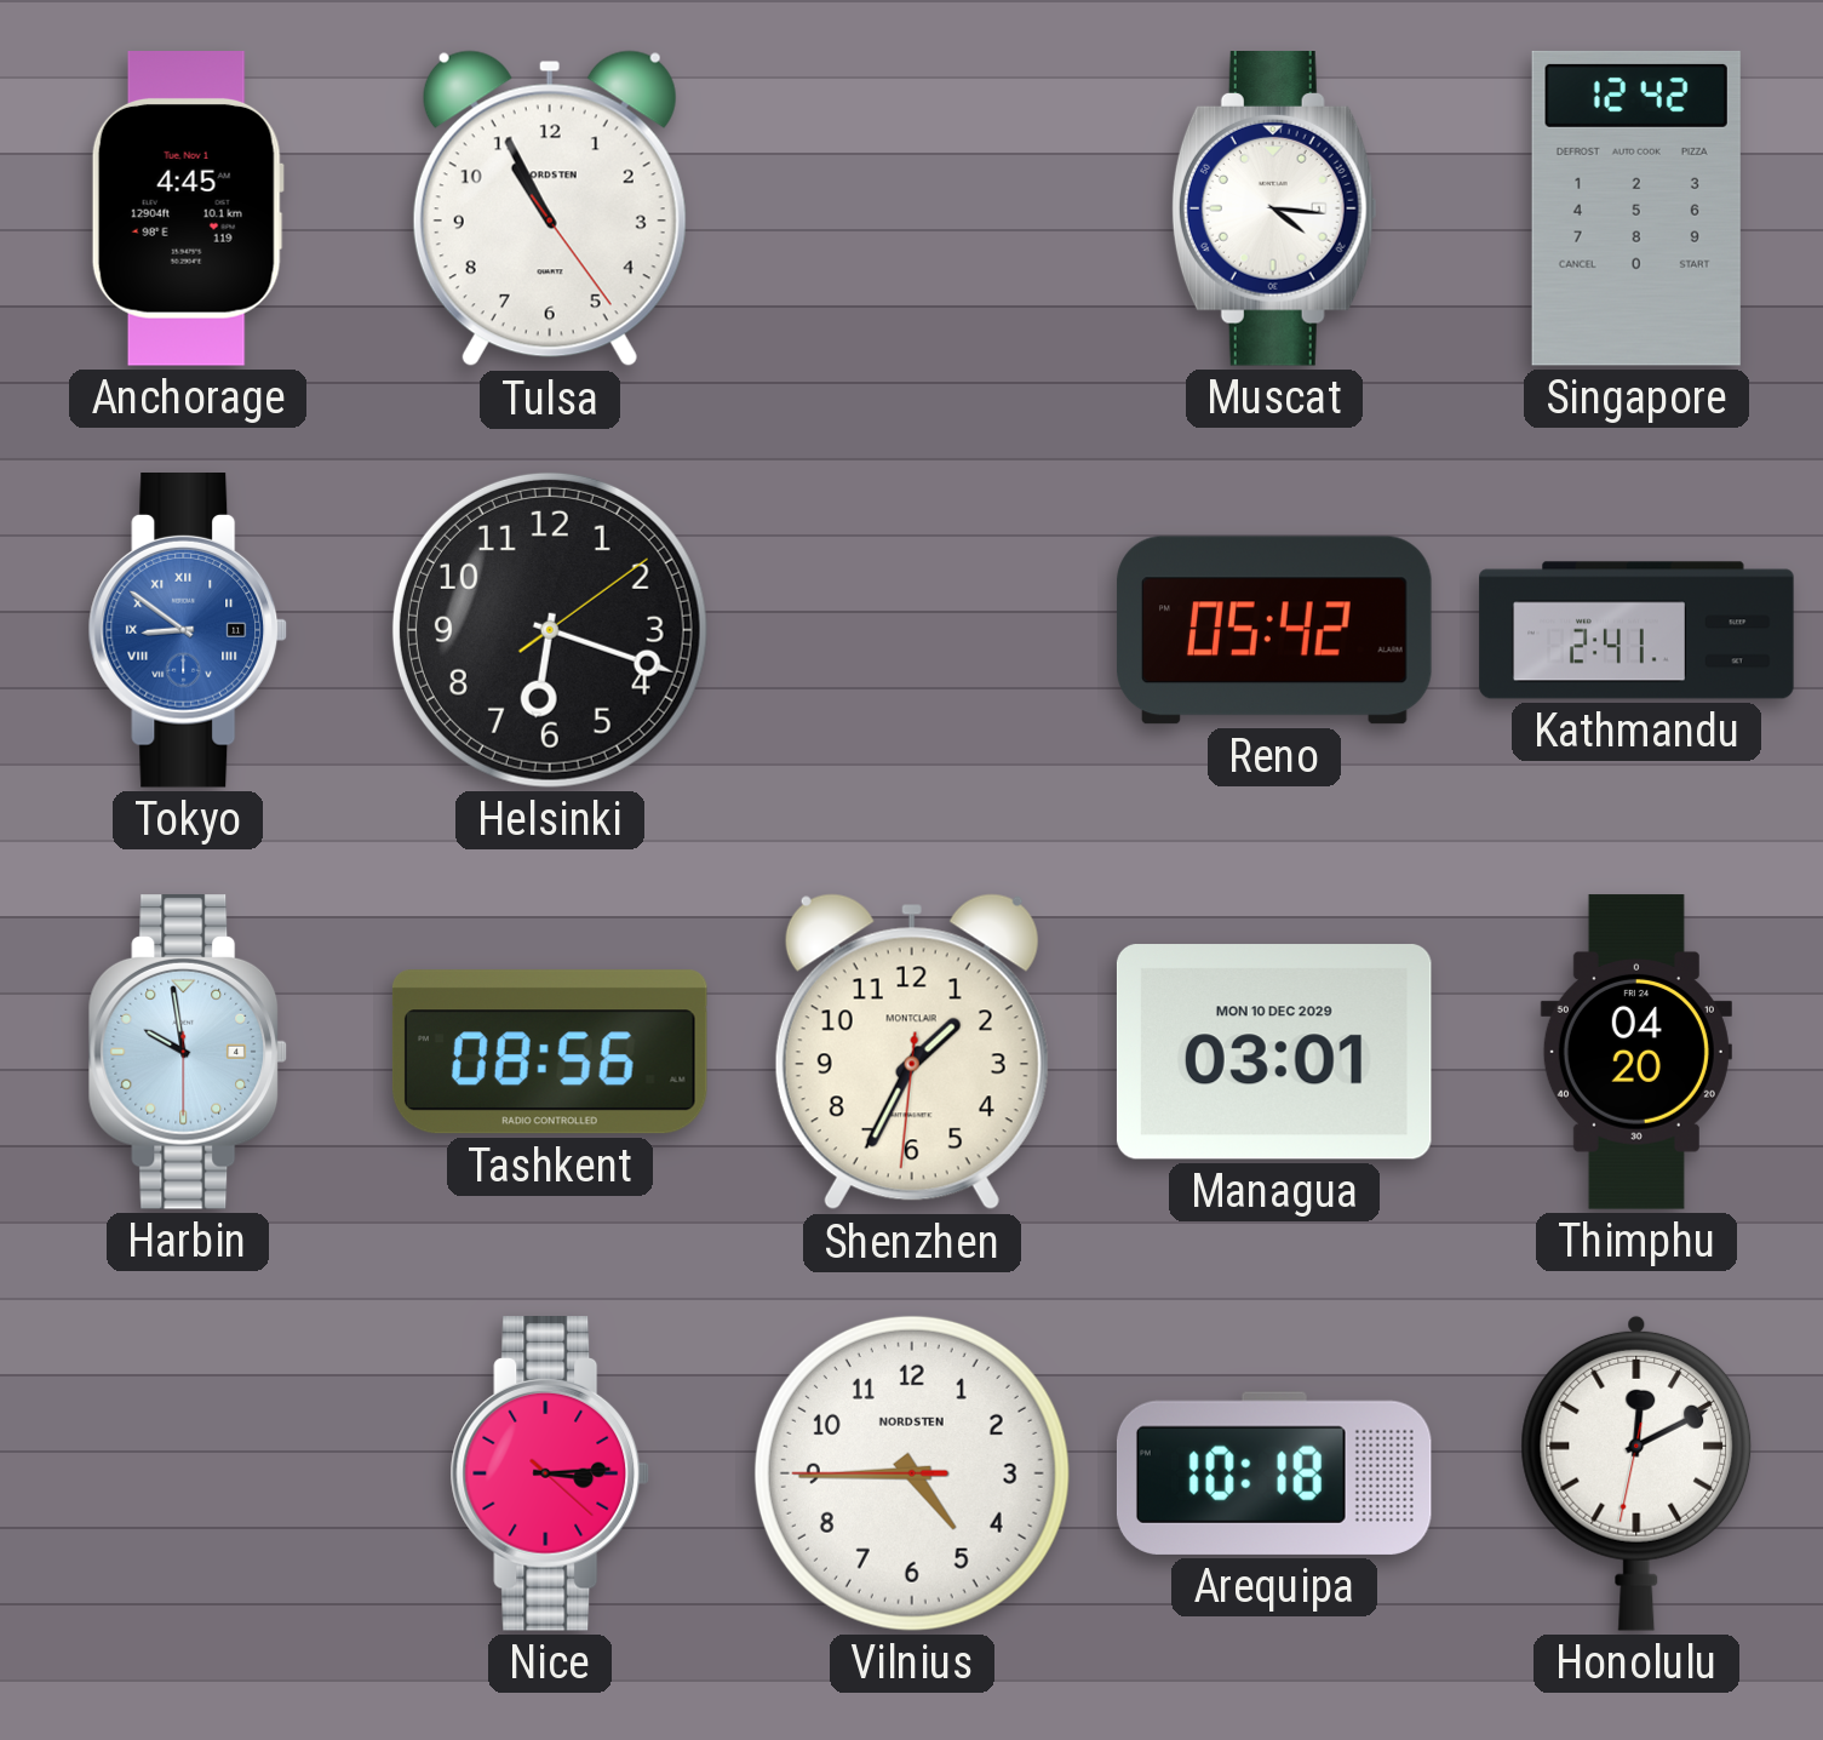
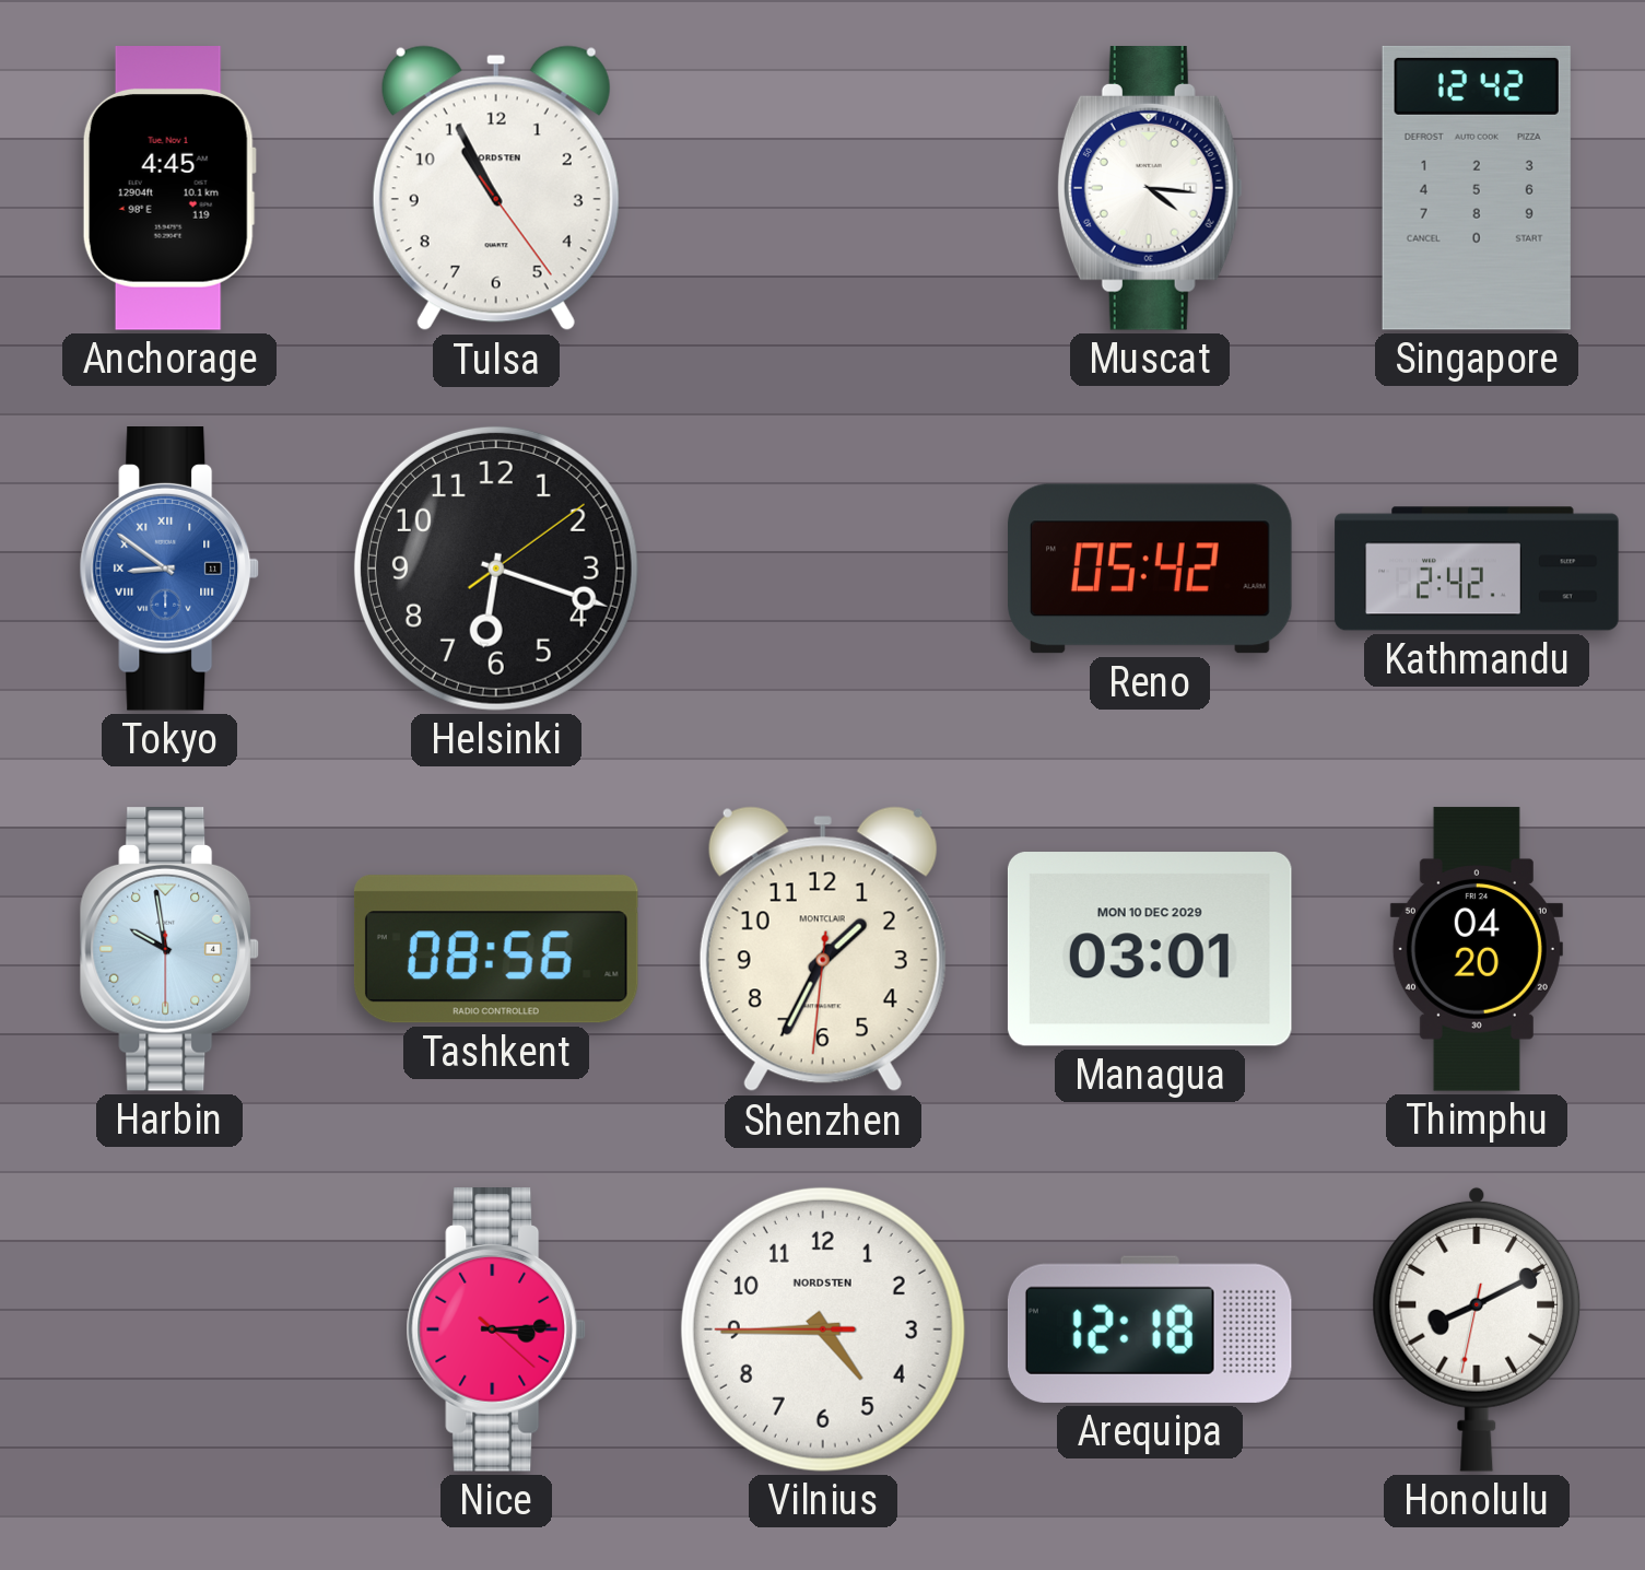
Kathmandu: 2:41 -> 2:42 (1477, 569)
Arequipa: 10:18 -> 12:18 (1150, 1329)
Honolulu: 12:10 -> 8:10 (1477, 1329)
